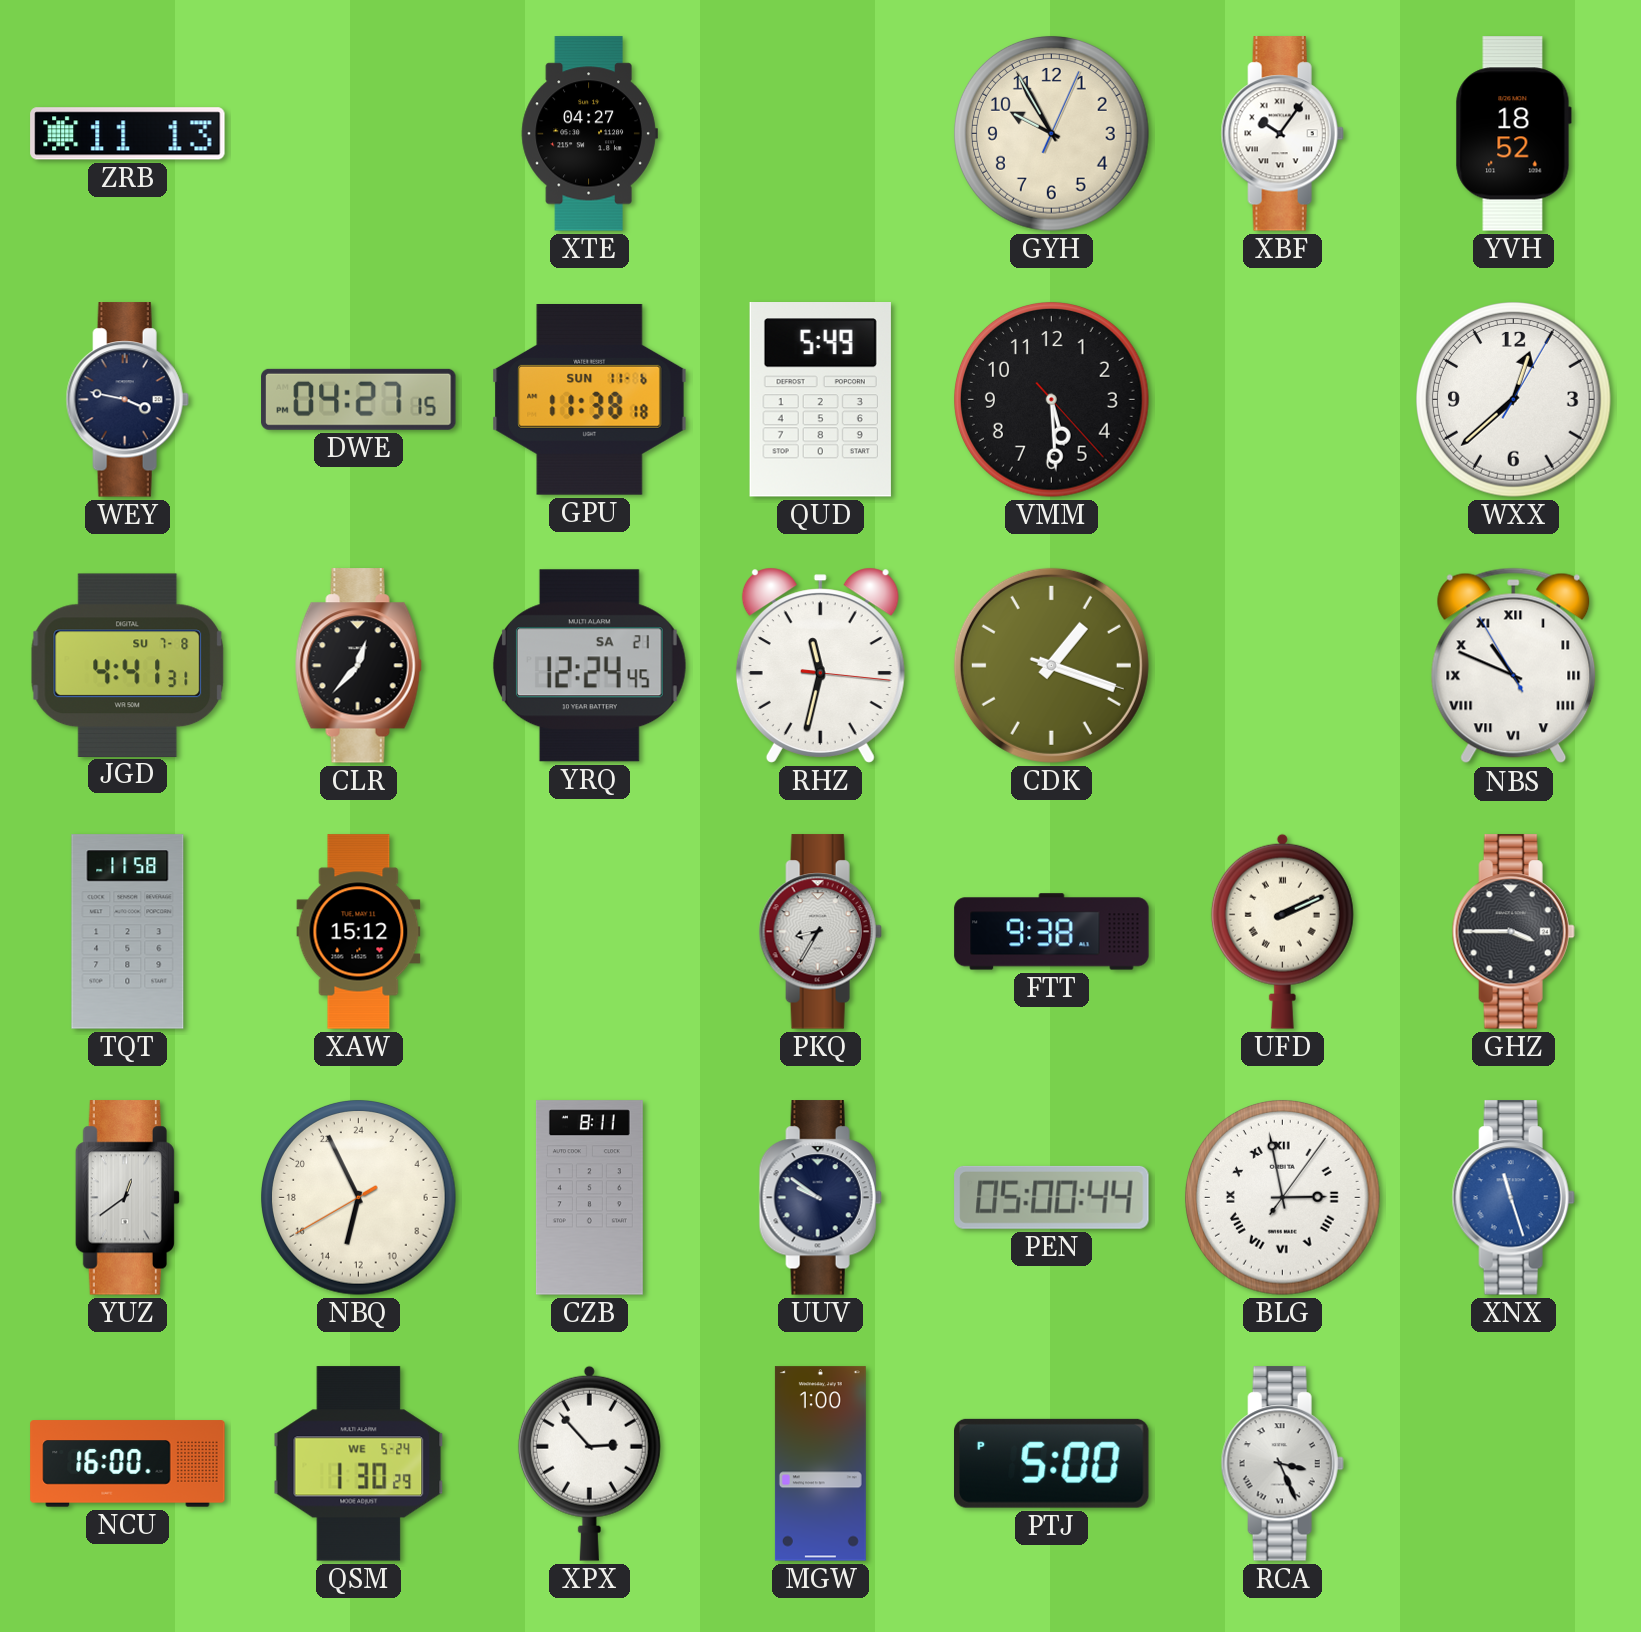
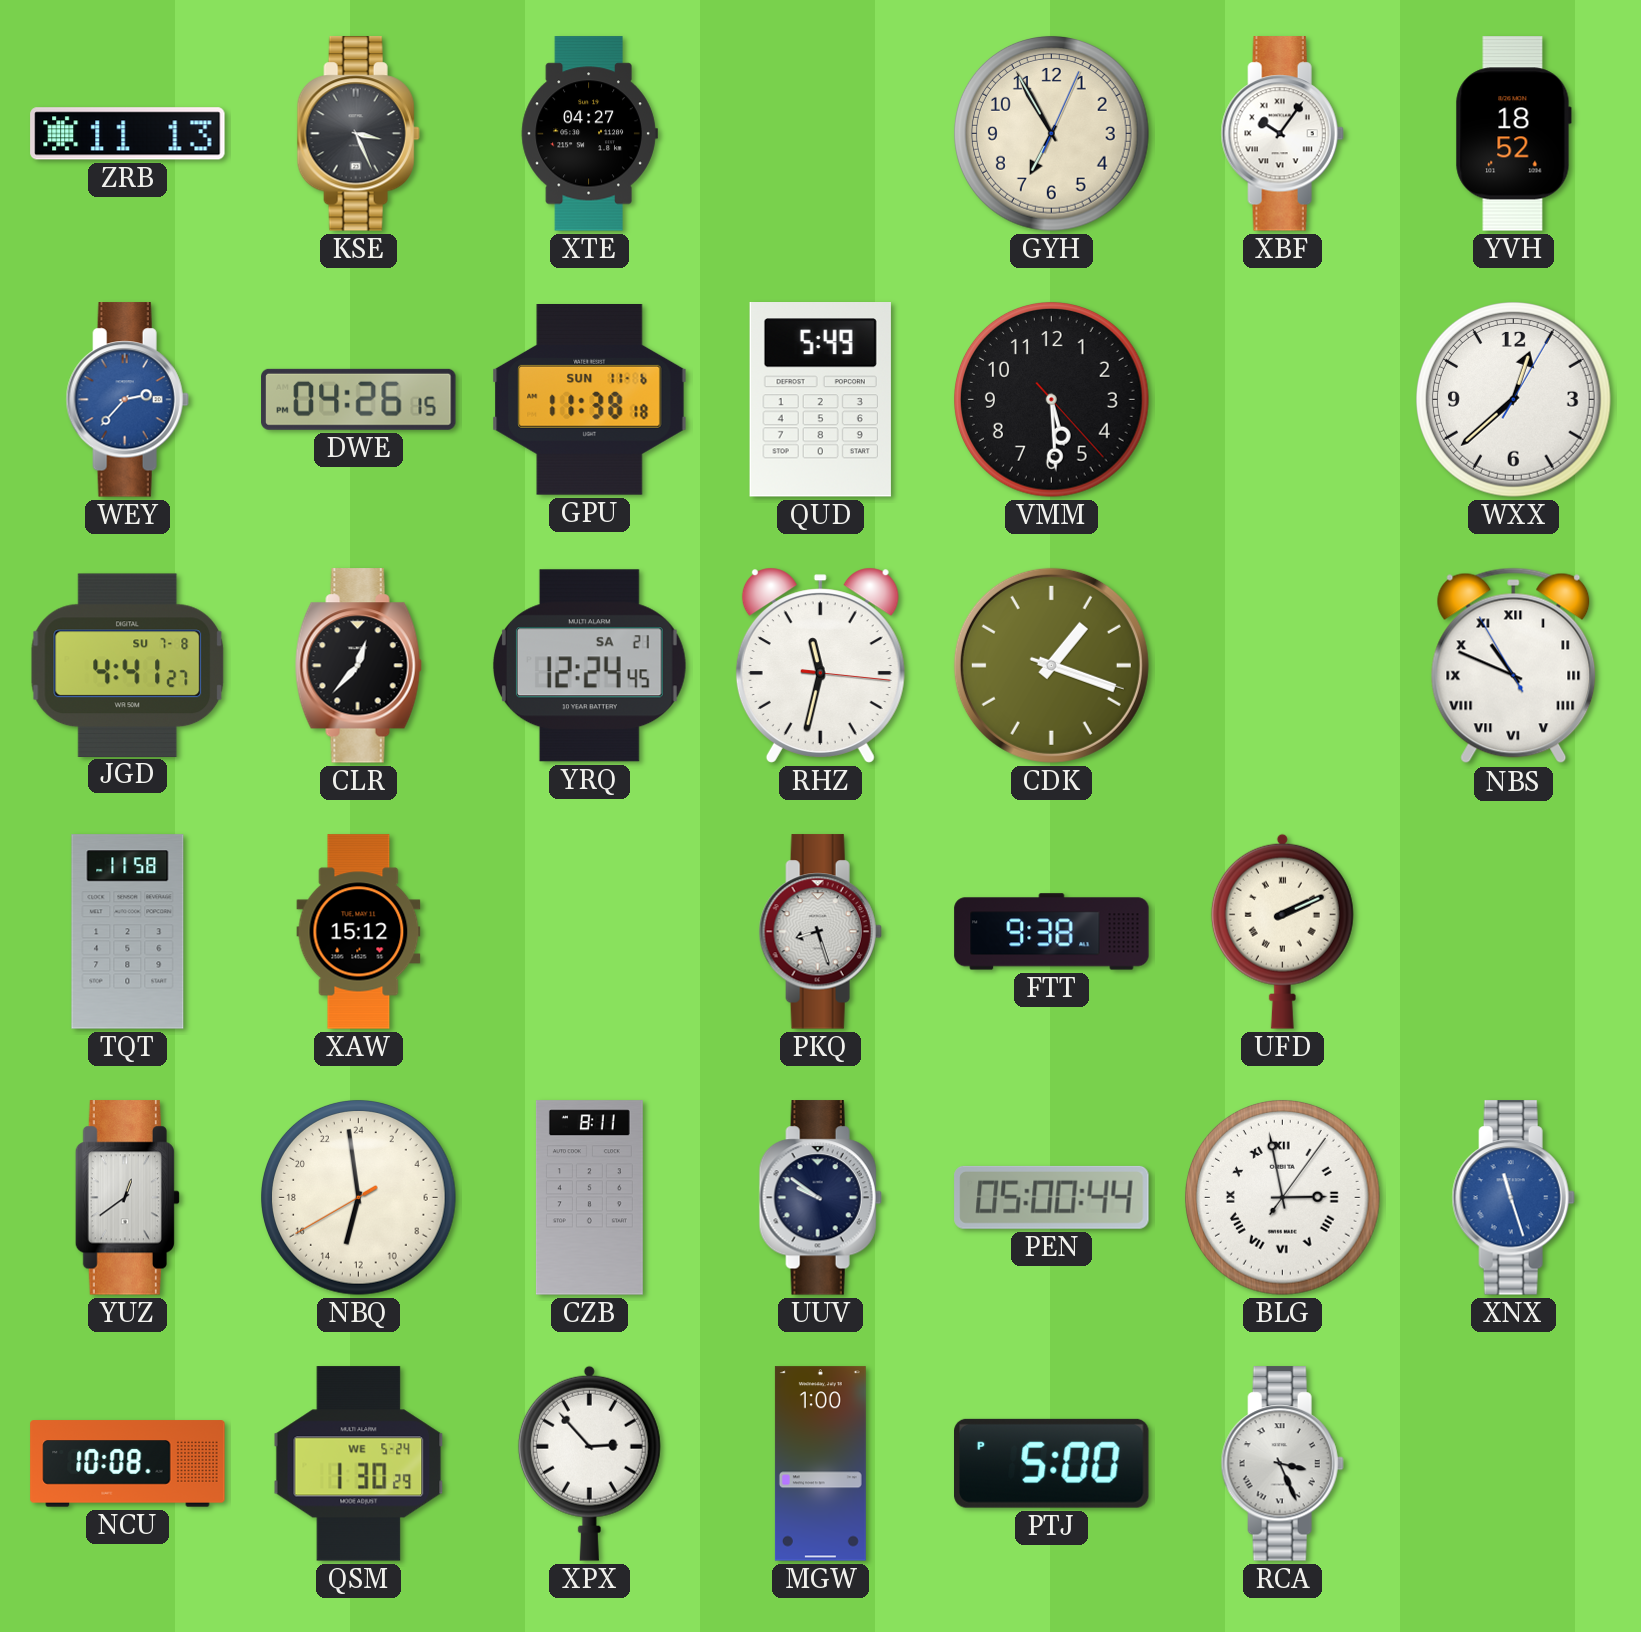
KSE: none -> 3:26 (358, 134)
GYH: 9:55 -> 6:55 (1052, 134)
WEY: 3:47 -> 2:37 (127, 400)
WEY dial: navy -> blue (127, 400)
DWE: 04:27 -> 04:26 (359, 399)
JGD: 4:41:31 -> 4:41:27 (128, 665)
PKQ: 8:35 -> 8:27 (820, 932)
GHZ: 3:45 -> none (1513, 932)
NBQ: 12:55 -> 12:58 (359, 1198)
NCU: 16:00 -> 10:08 (128, 1464)
